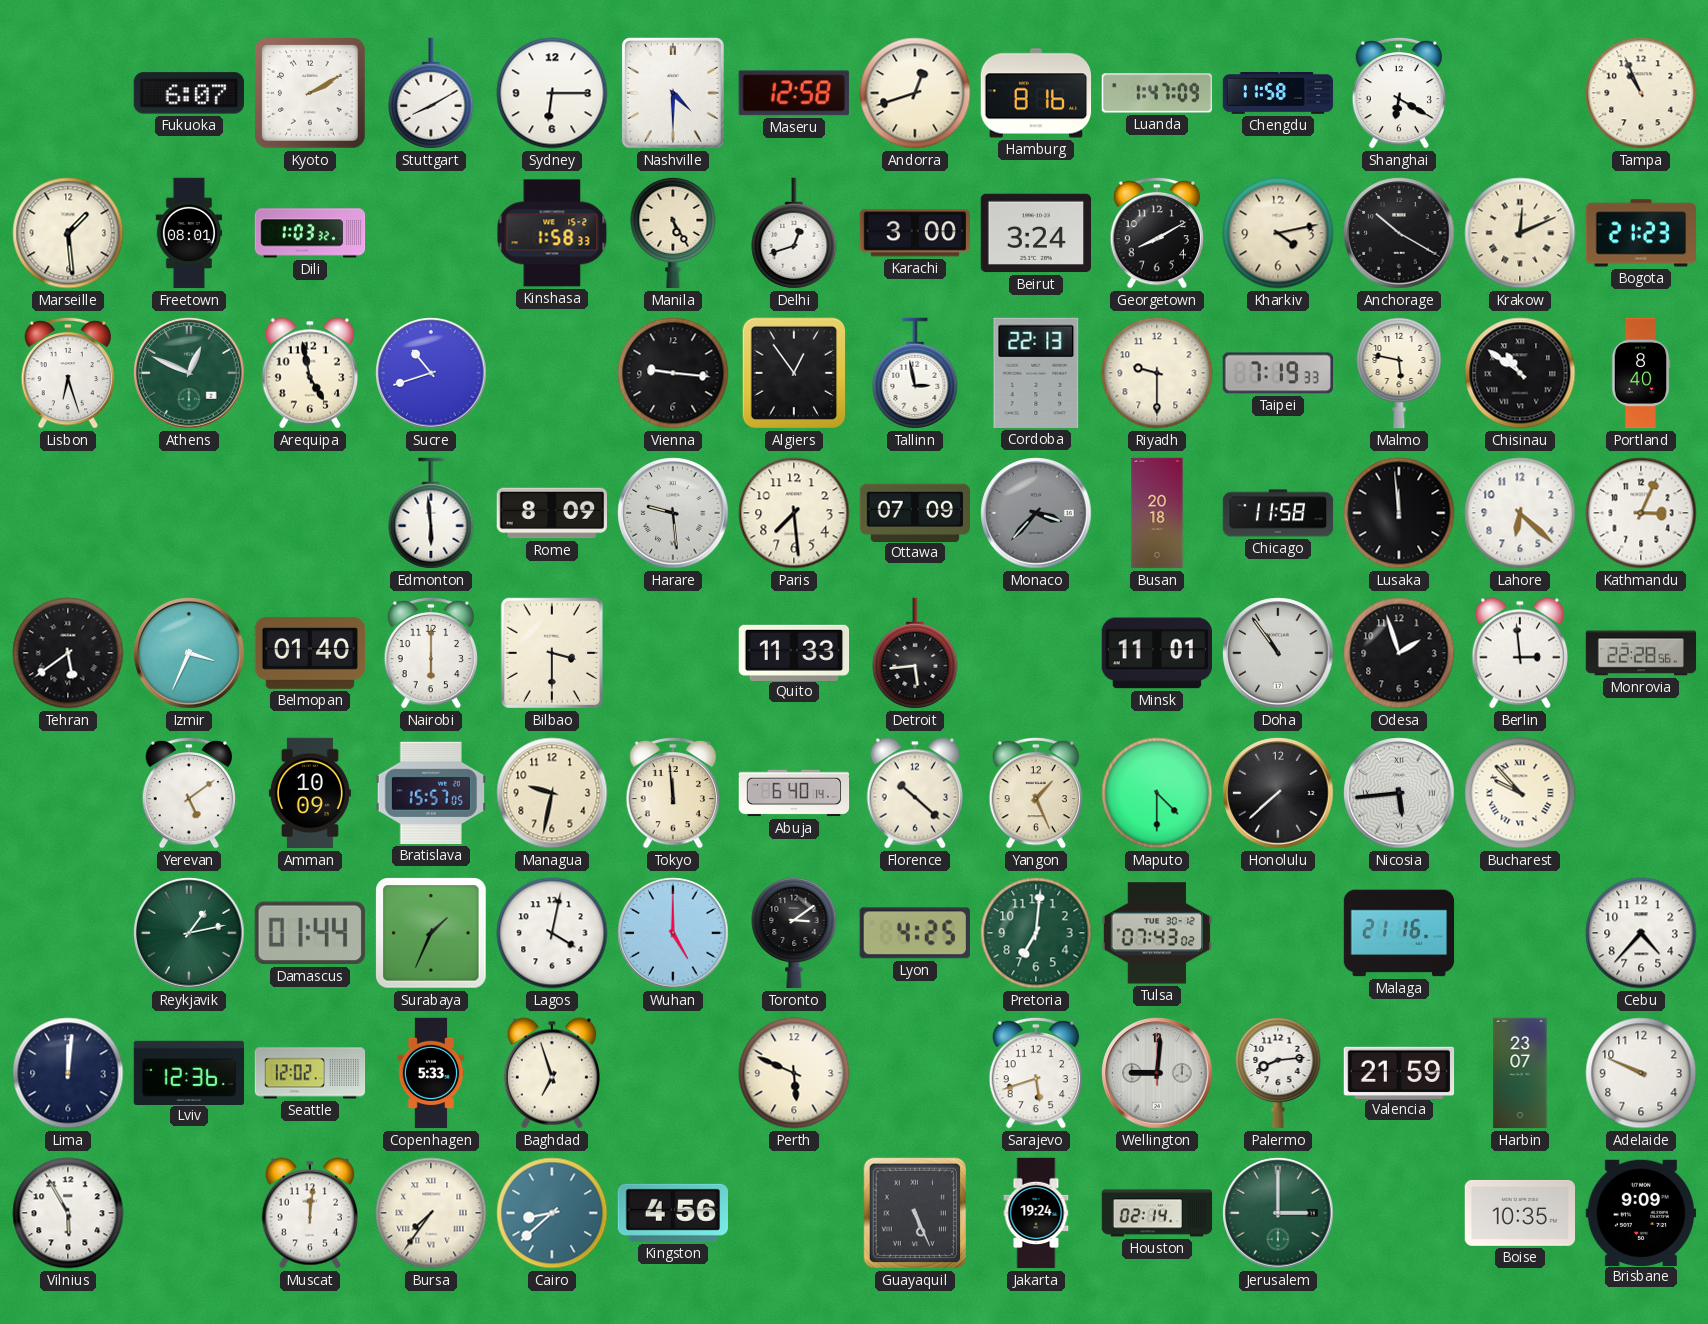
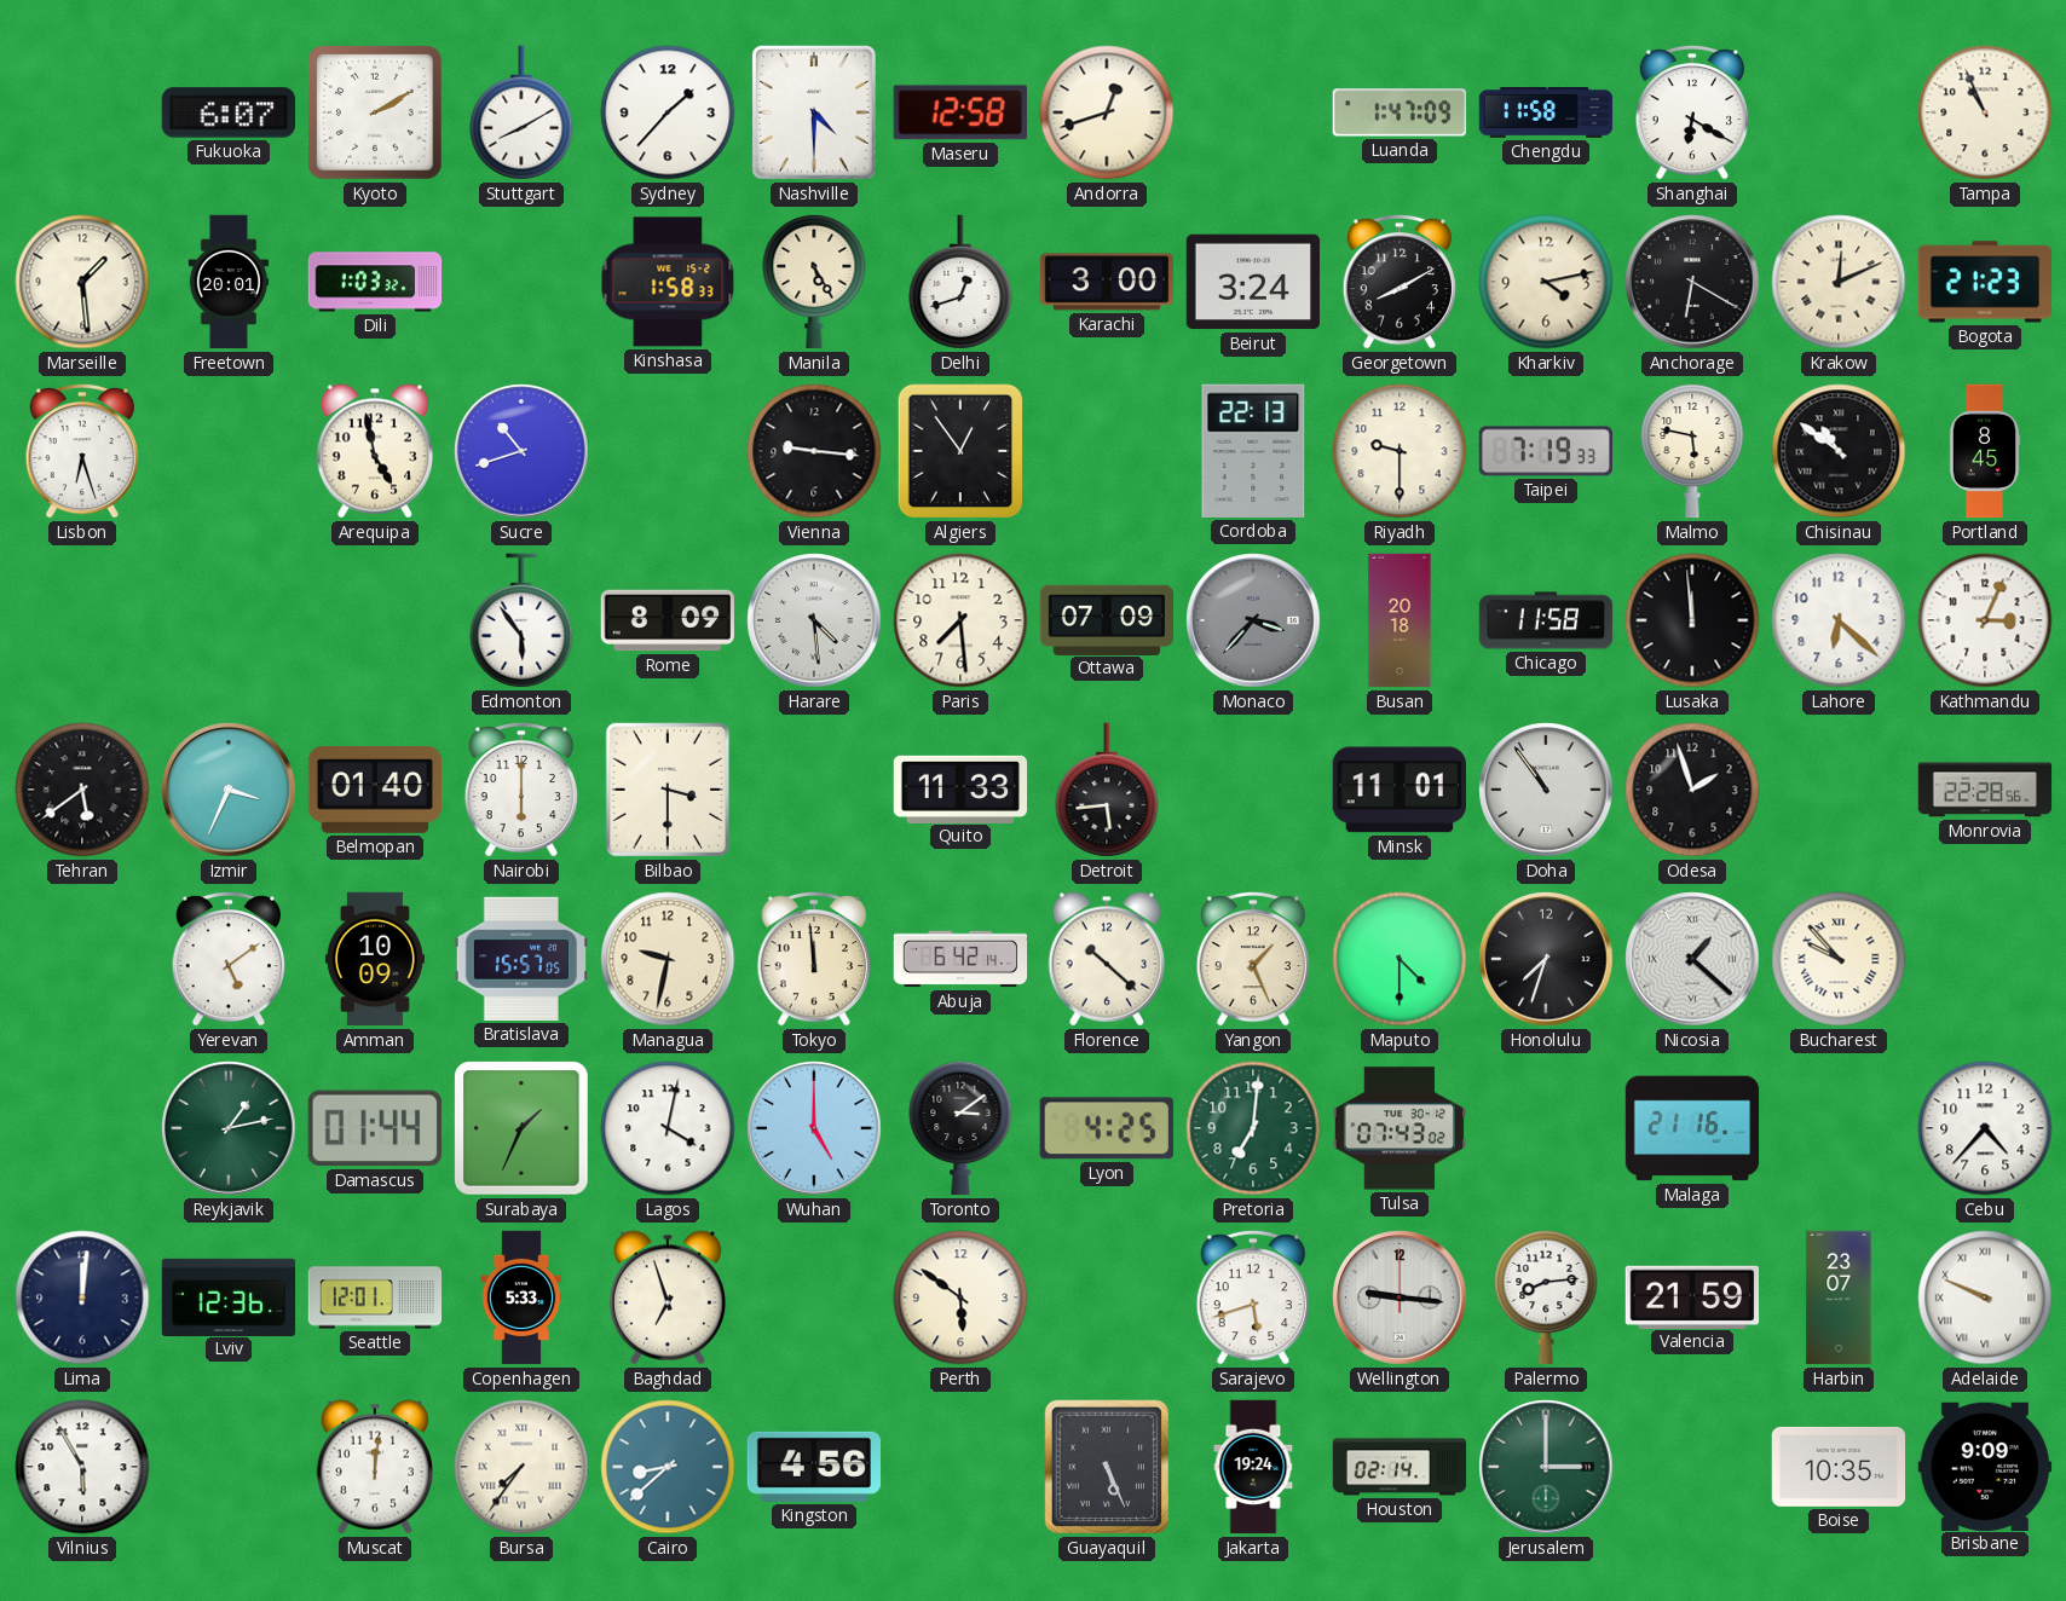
Sydney: 6:15 -> 1:37 (668, 112)
Hamburg: 8:16 -> none (1036, 93)
Freetown: 08:01 -> 20:01 (229, 282)
Anchorage: 10:20 -> 6:20 (1692, 282)
Athens: 12:49 -> none (189, 373)
Tallinn: 2:58 -> none (915, 373)
Portland: 8:40 -> 8:45 (1985, 451)
Edmonton: 5:59 -> 5:54 (521, 620)
Harare: 9:29 -> 4:29 (814, 620)
Berlin: 2:59 -> none (1519, 653)
Abuja: 6:40 -> 6:42 (960, 959)
Honolulu: 7:38 -> 7:33 (1546, 959)
Nicosia: 5:44 -> 1:22 (1692, 959)
Seattle: 12:02 -> 12:01 (375, 1297)
Perth: 5:49 -> 5:51 (960, 1297)
Wellington: 9:01 -> 9:16 (1400, 1297)
Adelaide numerals: Arabic -> Roman (1985, 1297)
